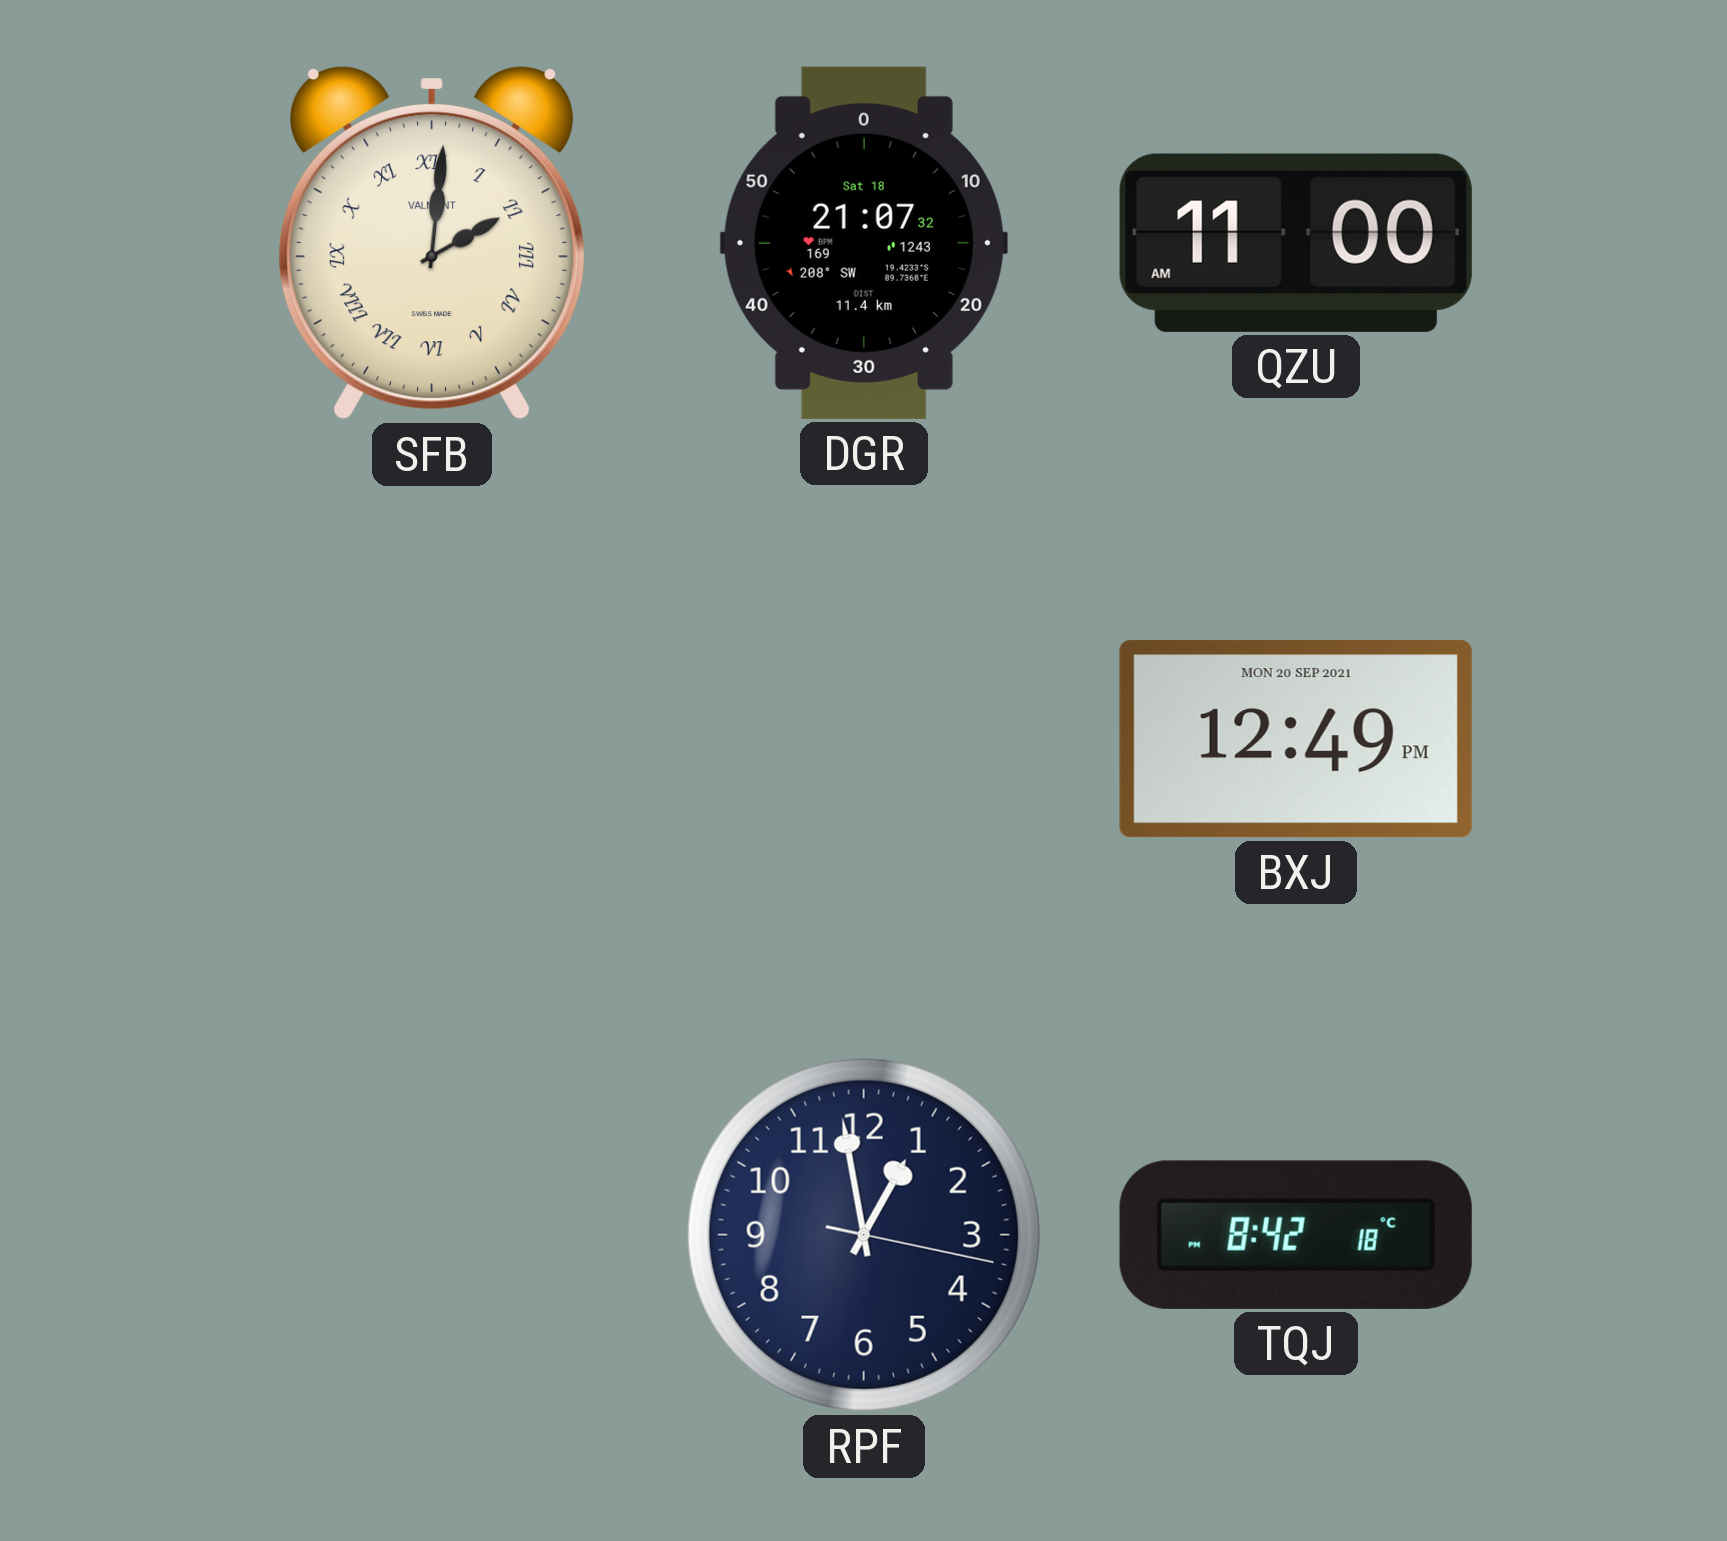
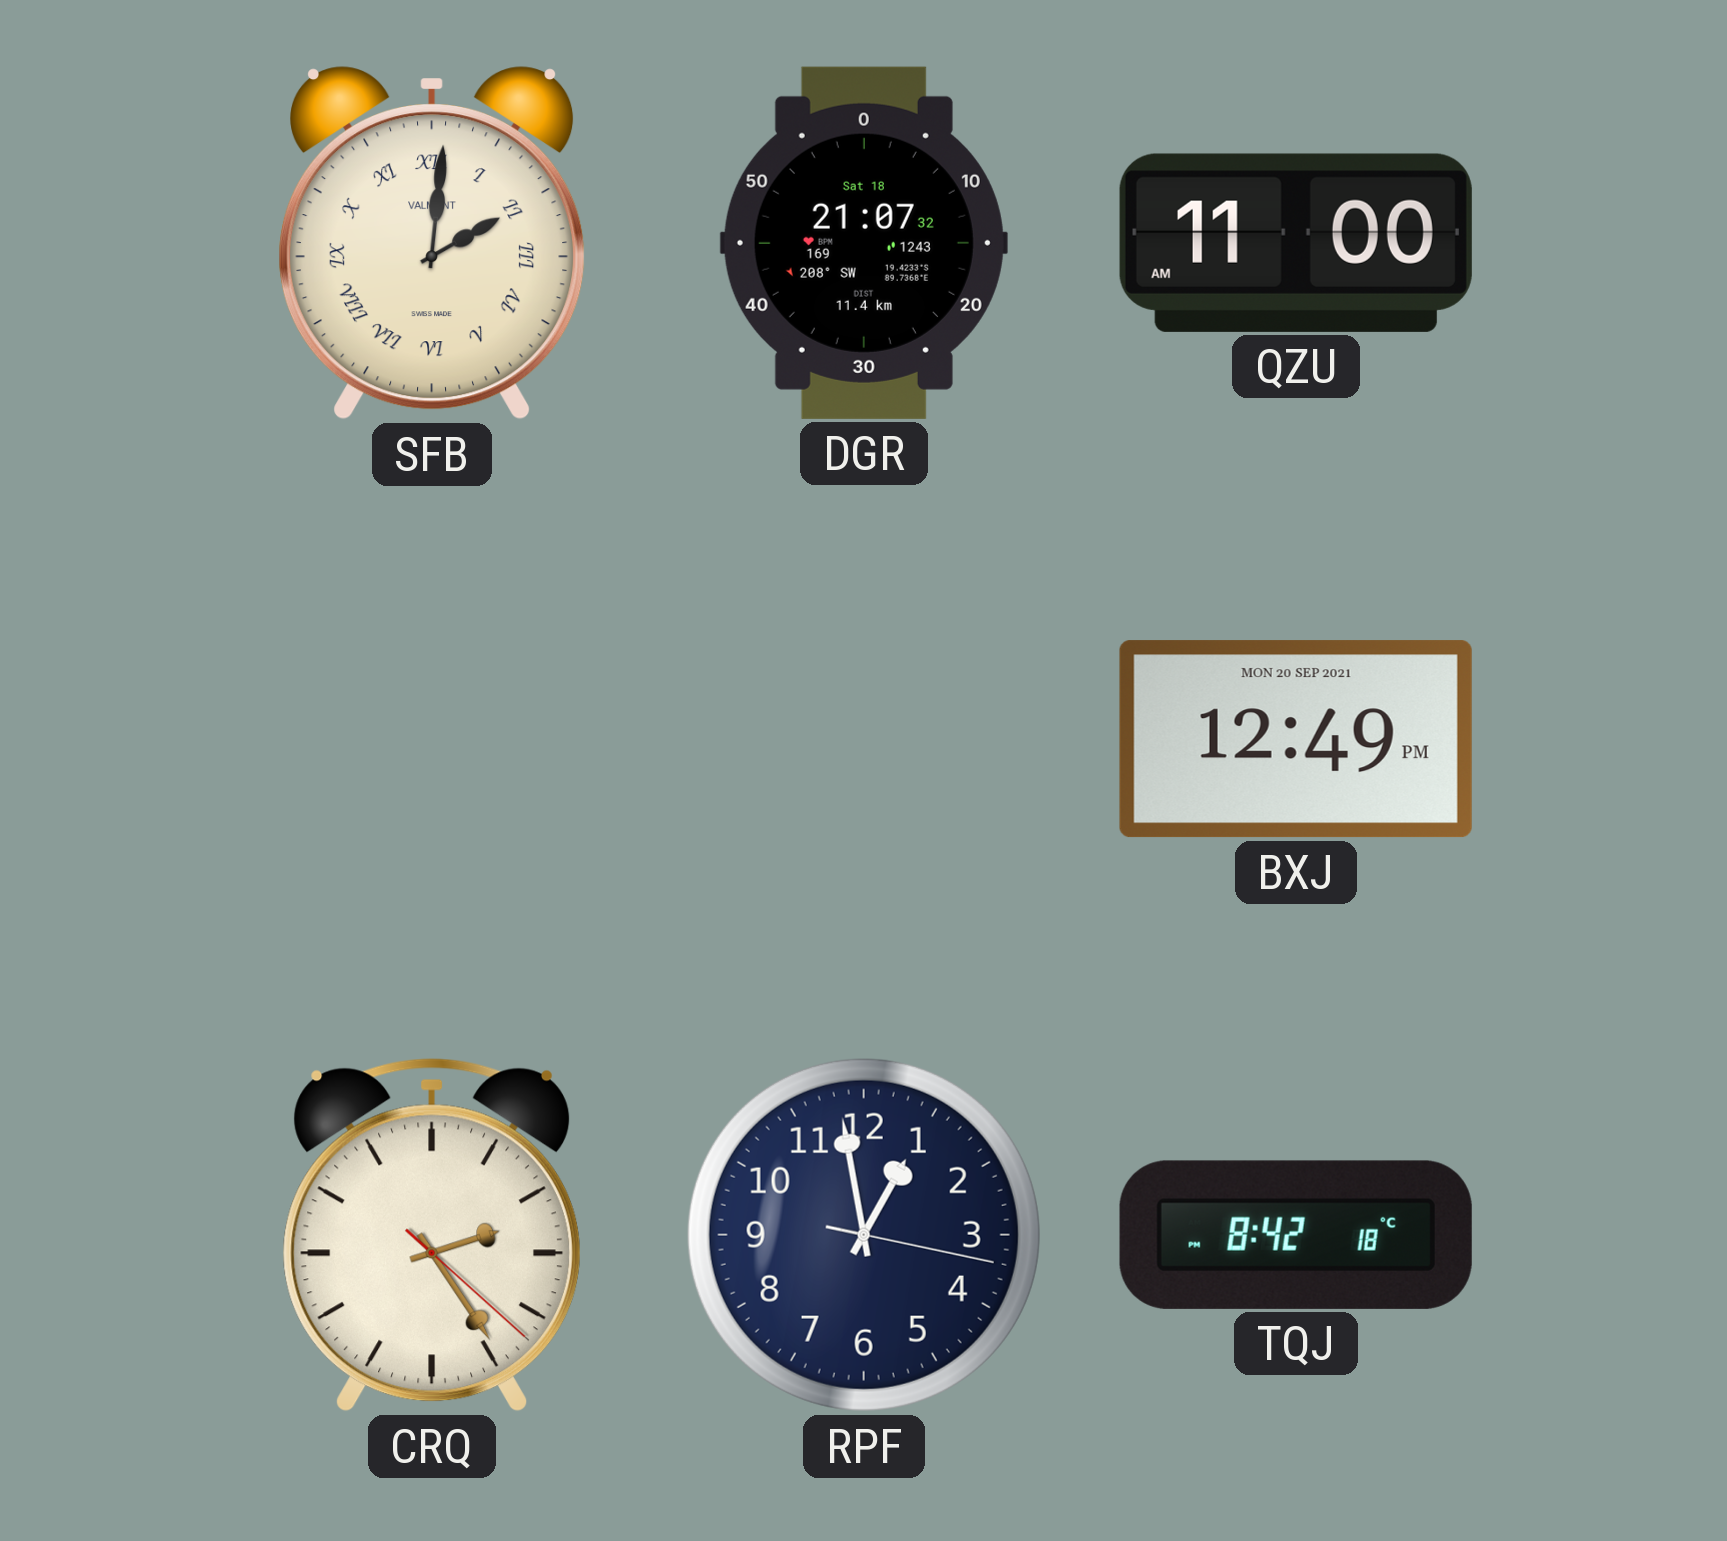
CRQ: none -> 2:24 (432, 1235)
